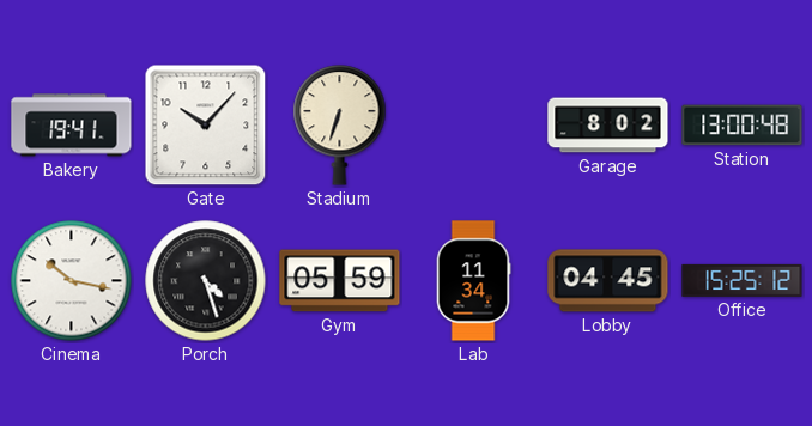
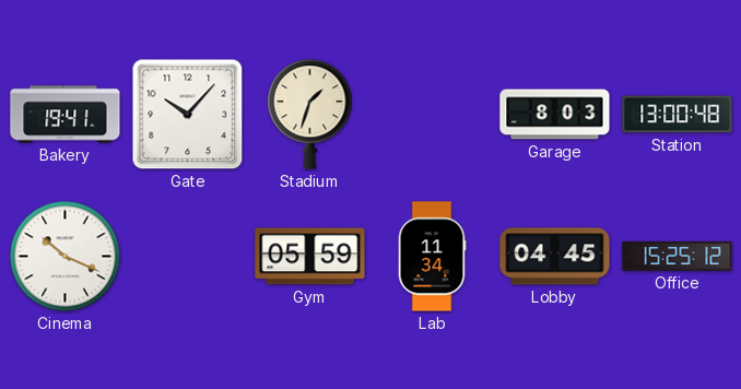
Stadium: 6:33 -> 1:33 (310, 115)
Garage: 8:02 -> 8:03 (555, 115)
Cinema: 10:17 -> 10:19 (66, 257)
Porch: 4:27 -> none (206, 281)
